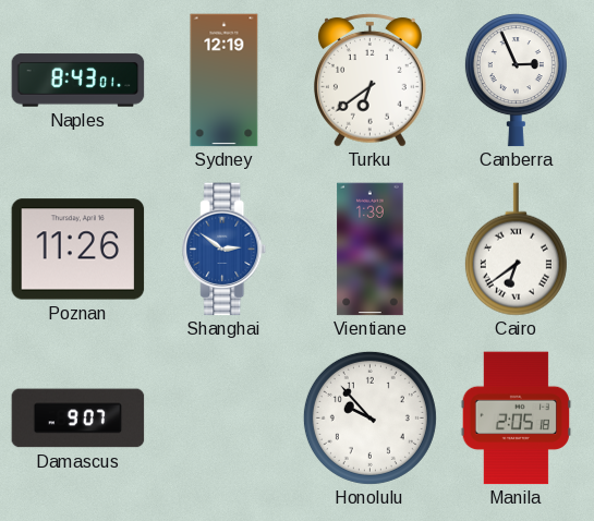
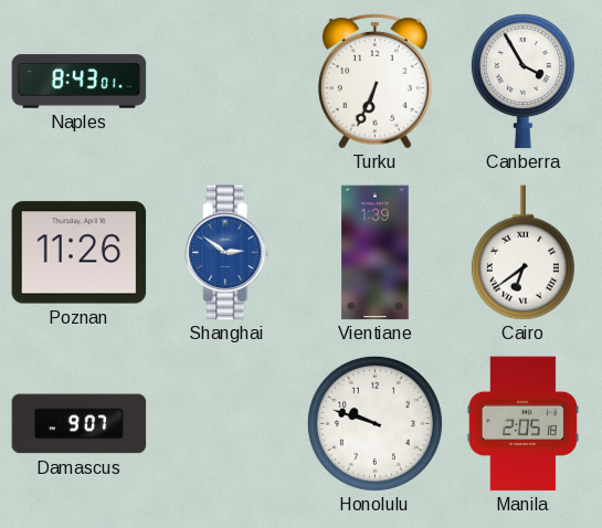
Sydney: 12:19 -> none (225, 81)
Turku: 6:39 -> 6:34 (374, 81)
Canberra: 2:56 -> 3:55 (522, 82)
Honolulu: 9:53 -> 9:48 (374, 423)
